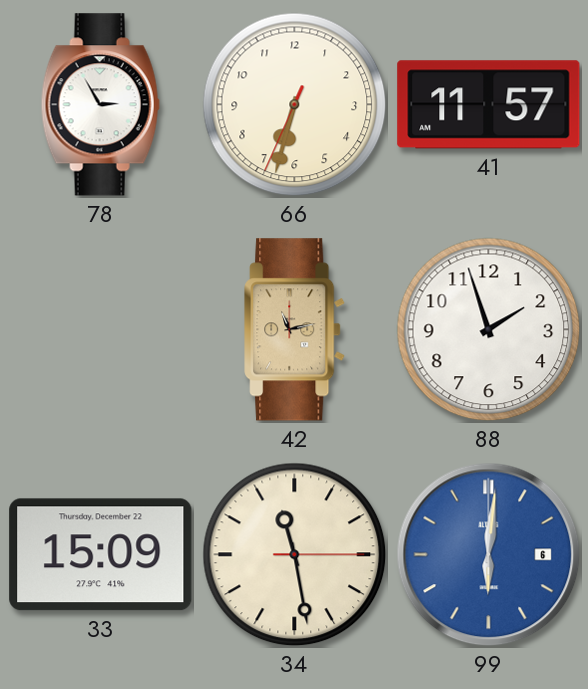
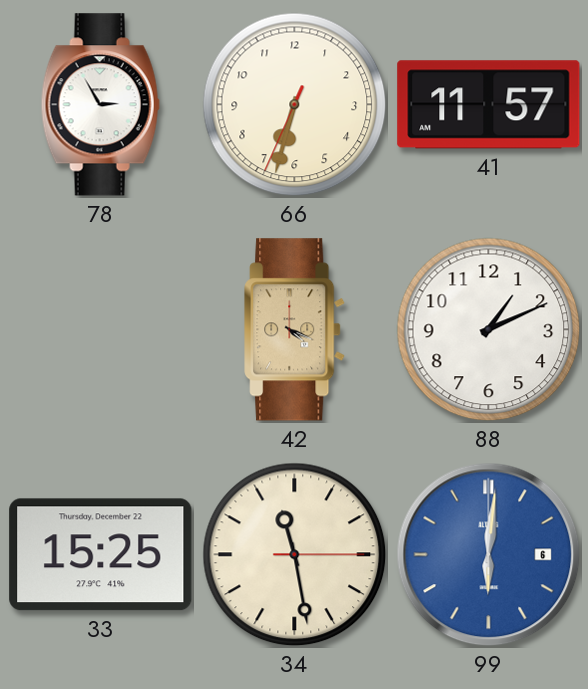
42: 11:13 -> 4:19 (295, 330)
88: 1:57 -> 1:11 (489, 330)
33: 15:09 -> 15:25 (101, 555)
